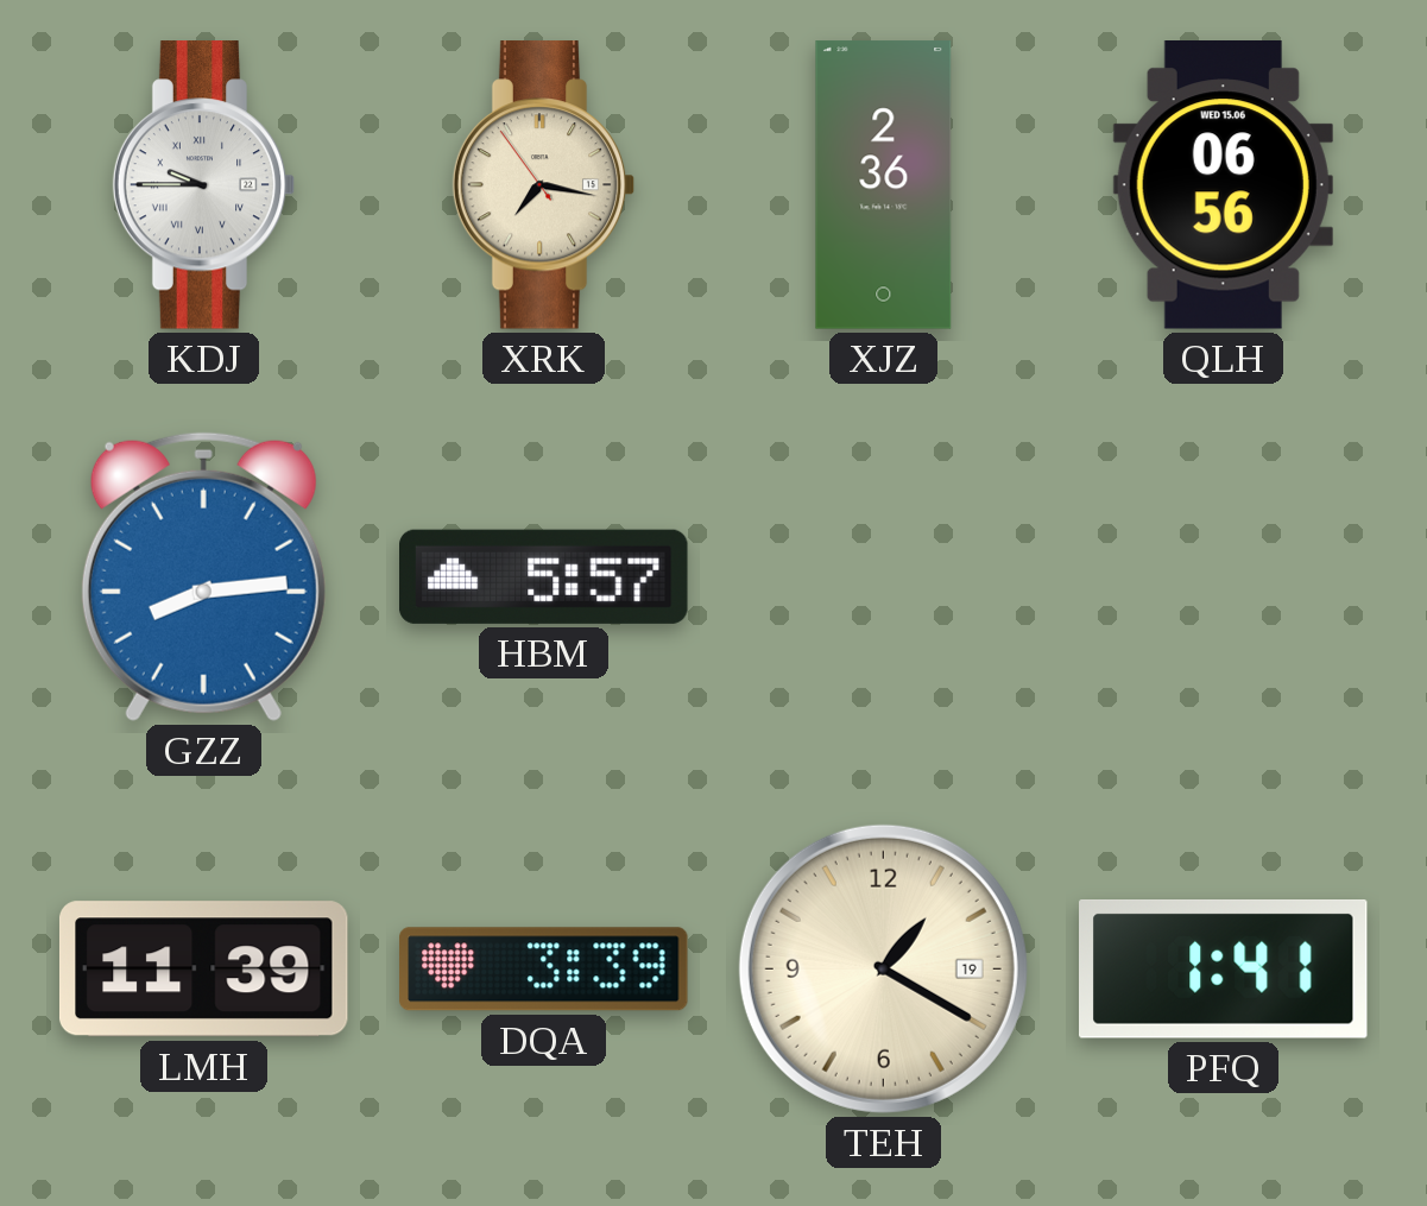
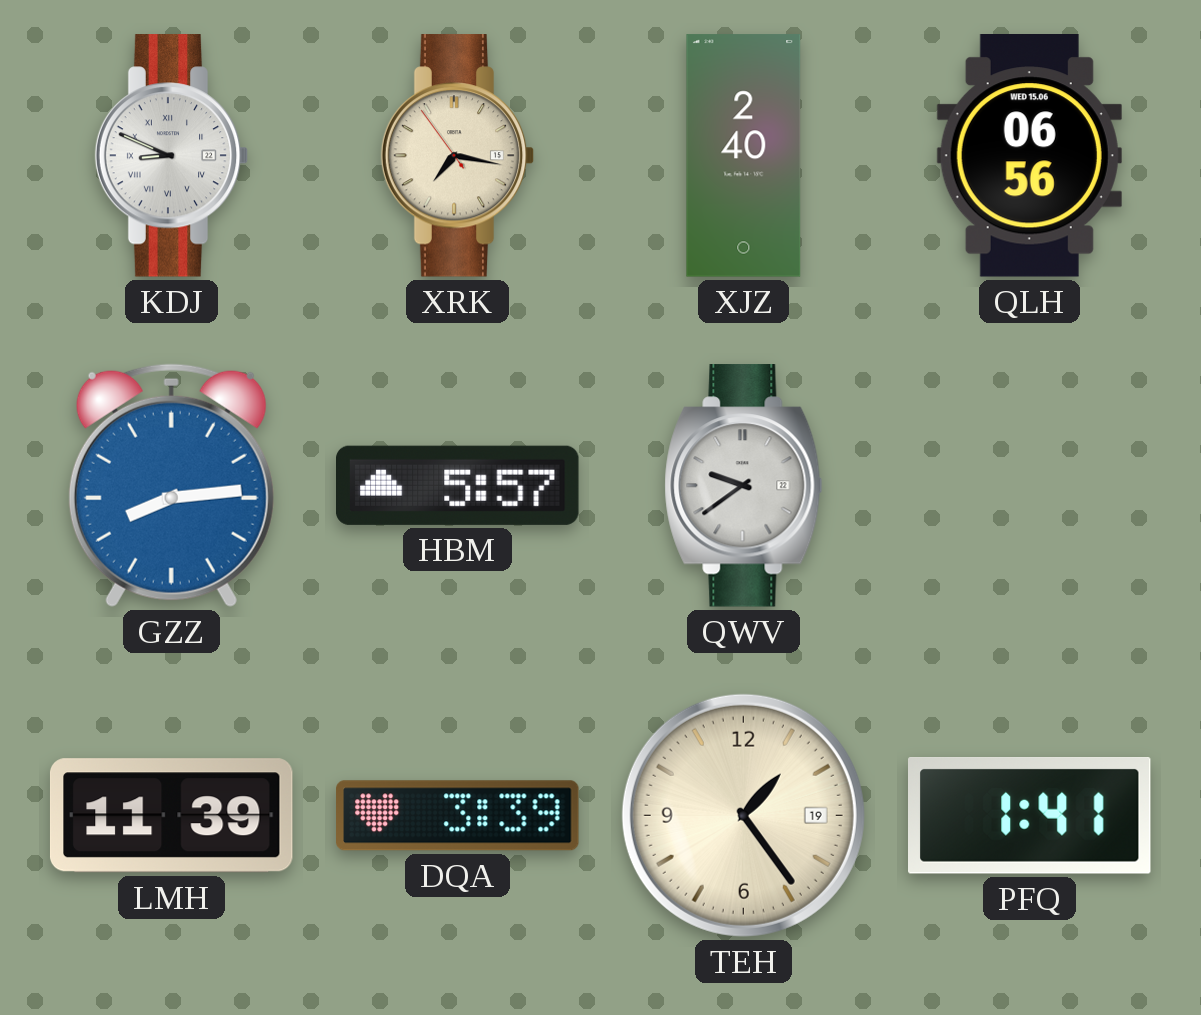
KDJ: 9:45 -> 8:49 (172, 156)
XJZ: 2:36 -> 2:40 (744, 156)
QWV: none -> 9:39 (744, 486)
TEH: 1:20 -> 1:24 (743, 815)
